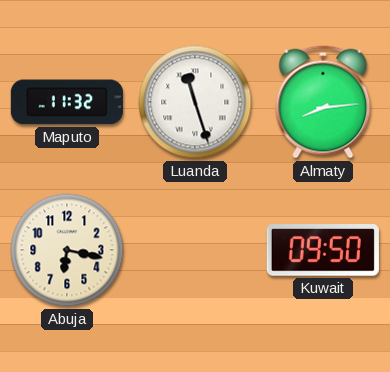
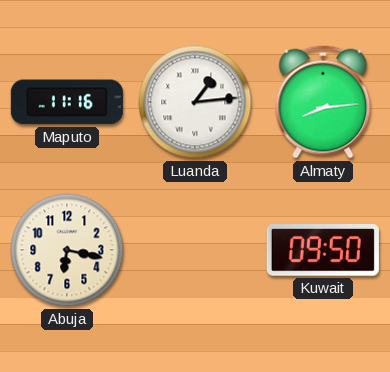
Maputo: 11:32 -> 11:16 (67, 102)
Luanda: 11:27 -> 1:14 (195, 102)
